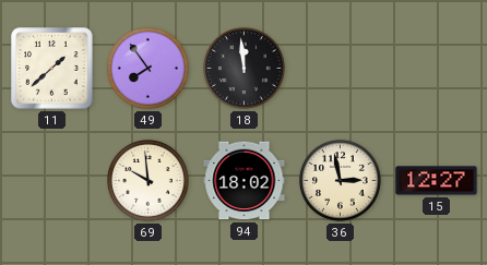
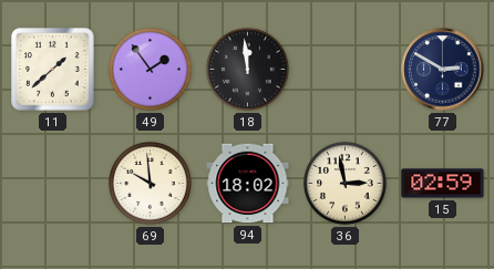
49: 7:54 -> 1:54 (150, 69)
77: none -> 2:50 (443, 70)
15: 12:27 -> 02:59 (443, 184)
